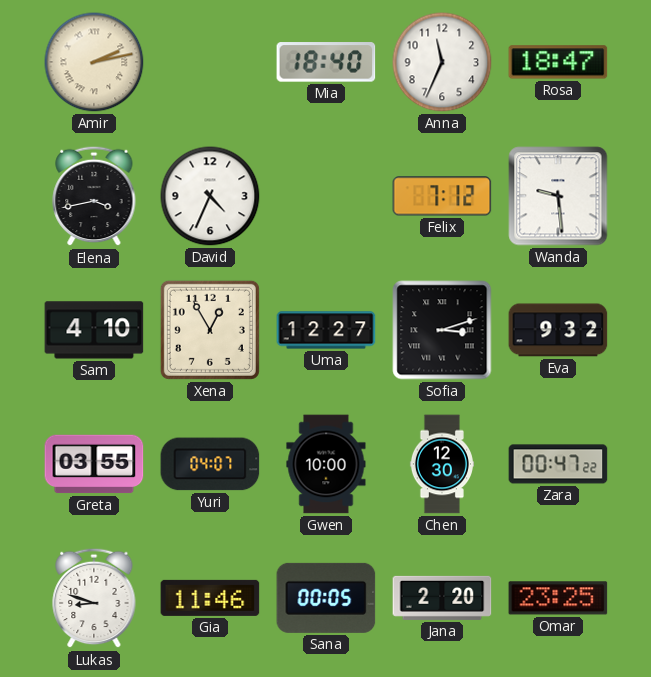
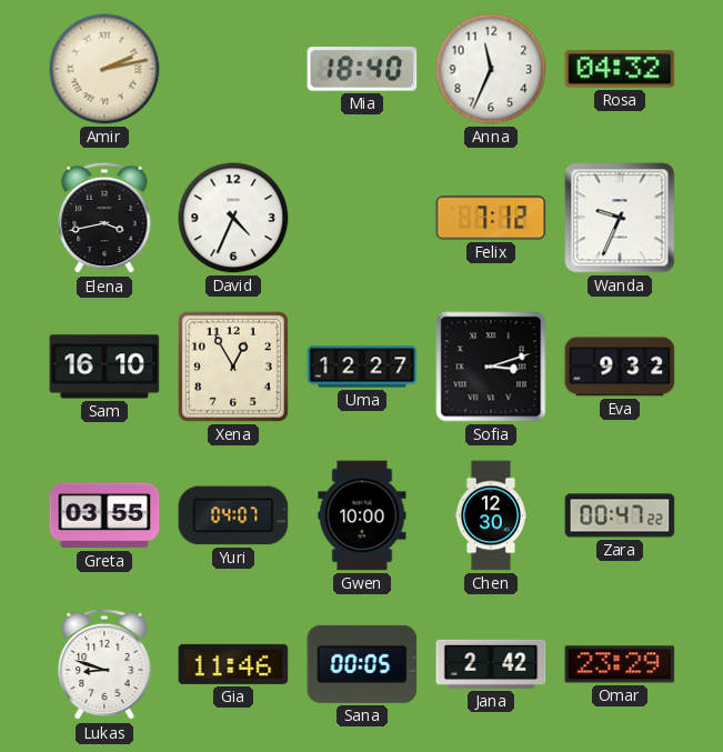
Rosa: 18:47 -> 04:32 (620, 69)
Wanda: 9:29 -> 9:34 (620, 218)
Sam: 4:10 -> 16:10 (104, 367)
Jana: 2:20 -> 2:42 (491, 664)
Omar: 23:25 -> 23:29 (620, 664)
